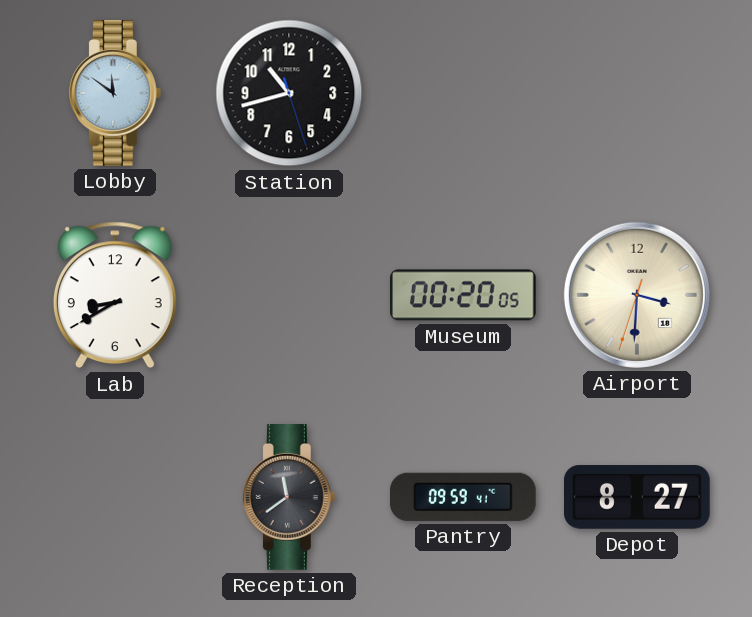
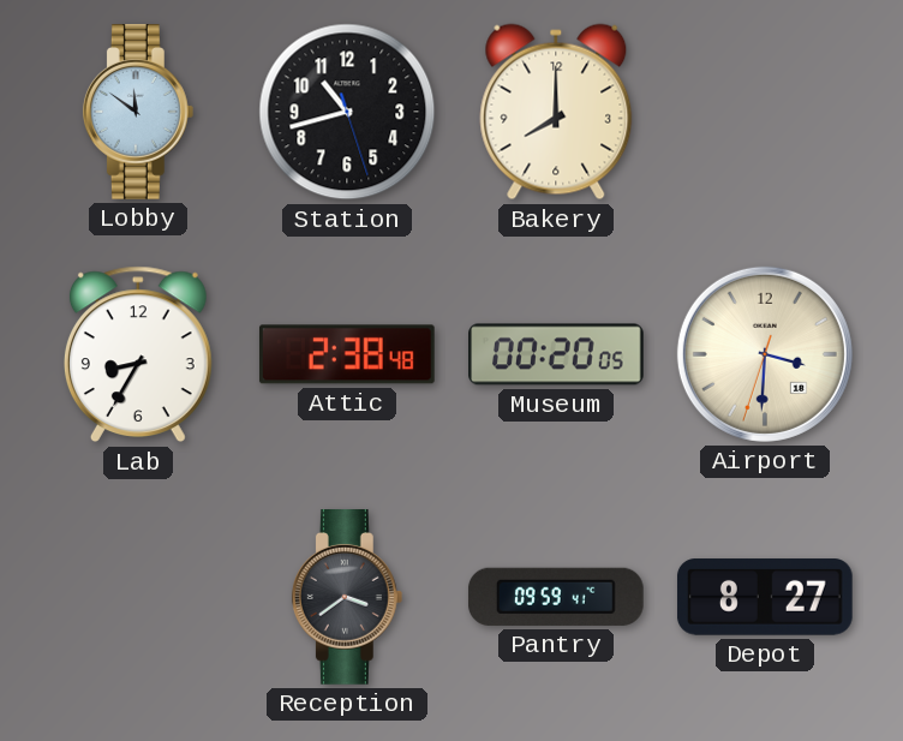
Bakery: none -> 8:00 (556, 112)
Lab: 8:40 -> 8:35 (138, 354)
Attic: none -> 2:38 (347, 354)
Reception: 11:39 -> 3:39 (347, 598)
